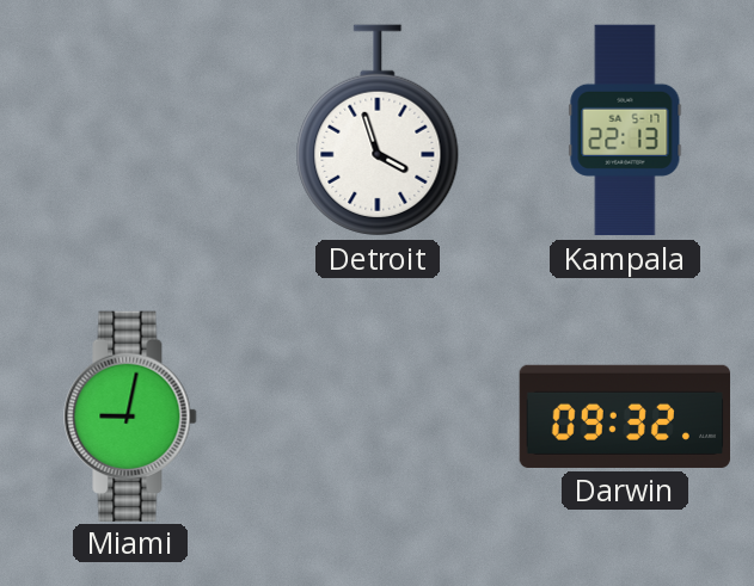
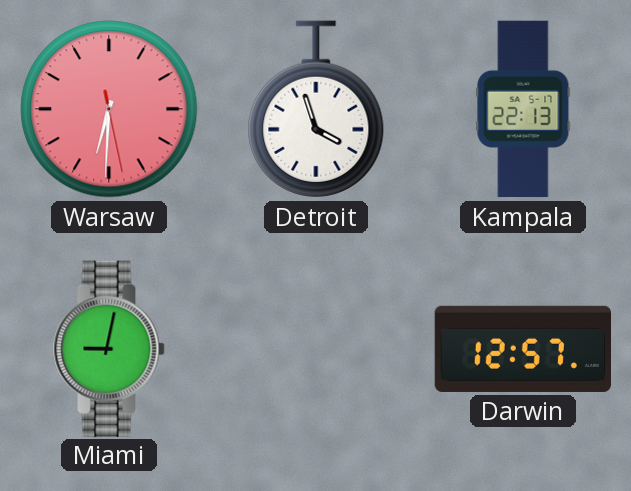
Warsaw: none -> 6:30 (109, 109)
Darwin: 09:32 -> 12:57 (522, 349)
